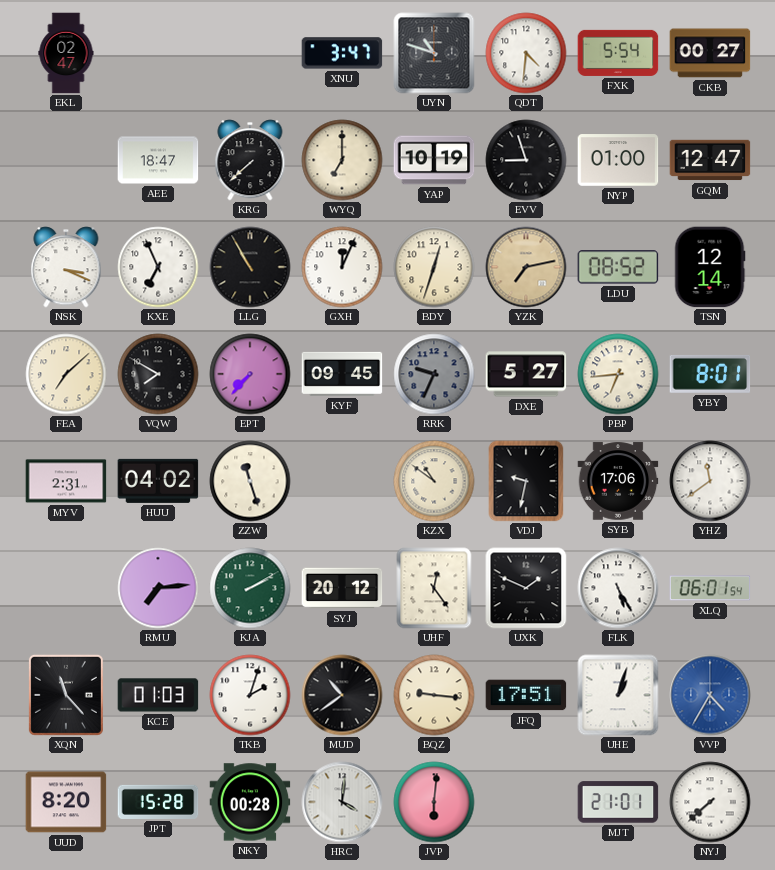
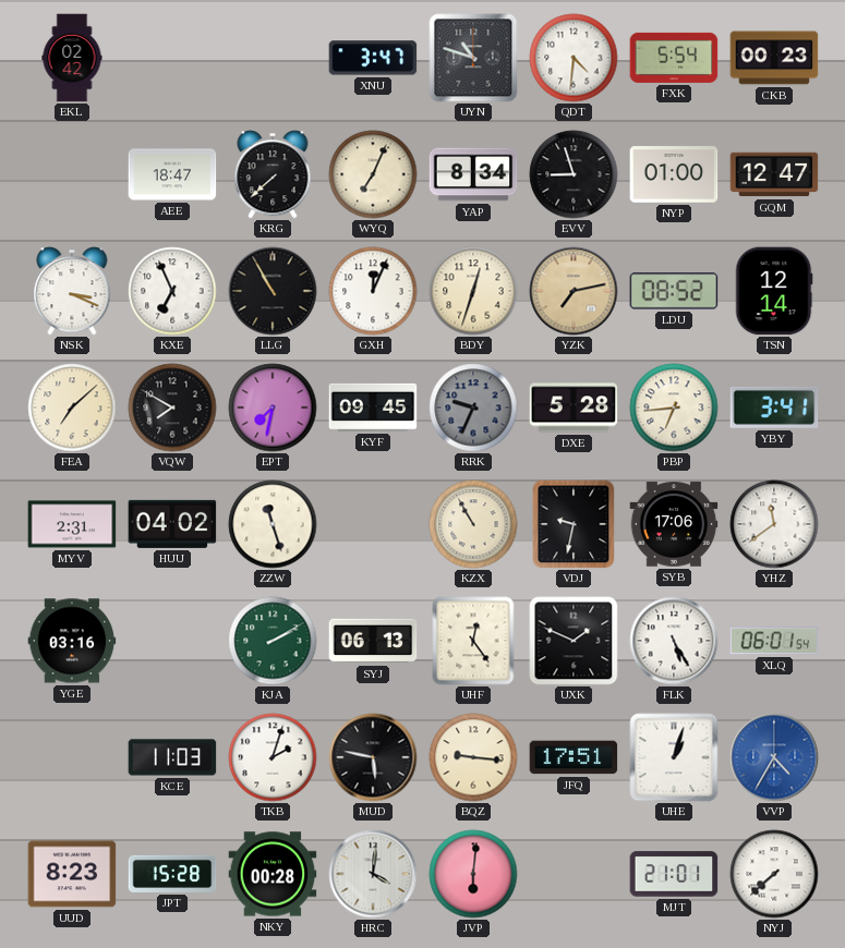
EKL: 02:47 -> 02:42 (72, 58)
CKB: 00:27 -> 00:23 (774, 58)
WYQ: 7:00 -> 7:04 (373, 174)
YAP: 10:19 -> 8:34 (473, 174)
EPT: 7:37 -> 7:32 (273, 408)
DXE: 5:27 -> 5:28 (574, 408)
YBY: 8:01 -> 3:41 (774, 408)
KZX: 10:51 -> 10:55 (473, 524)
YGE: none -> 03:16 (72, 641)
RMU: 7:14 -> none (158, 588)
SYJ: 20:12 -> 06:13 (373, 641)
XQN: 11:23 -> none (66, 695)
KCE: 01:03 -> 11:03 (172, 757)
MUD: 10:39 -> 5:47 (373, 757)
UUD: 8:20 -> 8:23 (72, 874)
